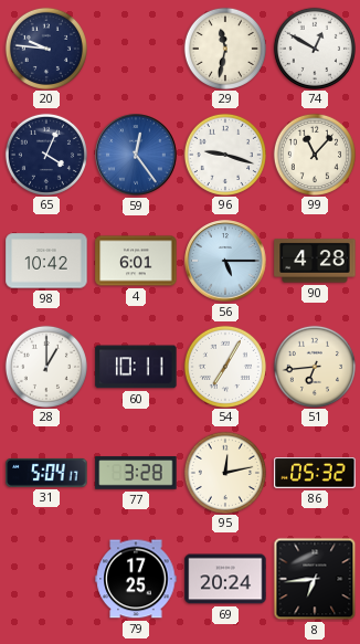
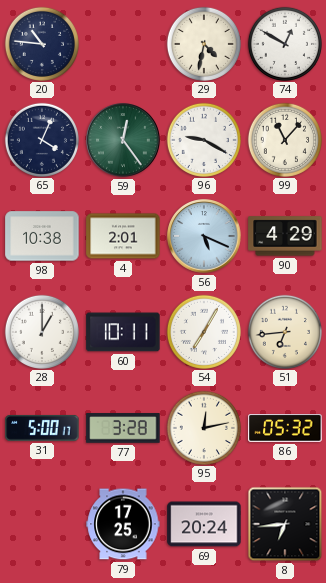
20: 9:46 -> 10:46 (41, 43)
29: 11:32 -> 4:32 (203, 43)
59 dial: blue -> green (123, 140)
96: 9:18 -> 9:20 (203, 139)
98: 10:42 -> 10:38 (42, 236)
4: 6:01 -> 2:01 (123, 236)
56: 5:15 -> 5:19 (204, 236)
90: 4:28 -> 4:29 (285, 236)
31: 5:04 -> 5:00 (42, 428)
